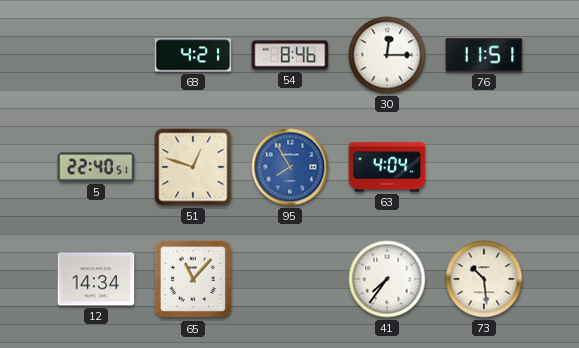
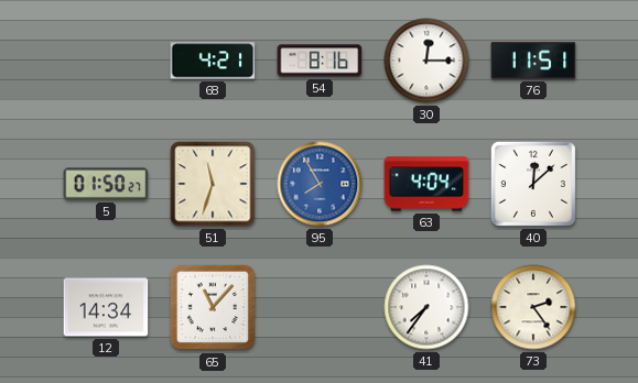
54: 8:46 -> 8:16 (320, 61)
5: 22:40 -> 01:50 (106, 184)
51: 12:48 -> 11:33 (213, 184)
40: none -> 12:08 (533, 184)
73: 10:29 -> 2:24 (533, 307)
